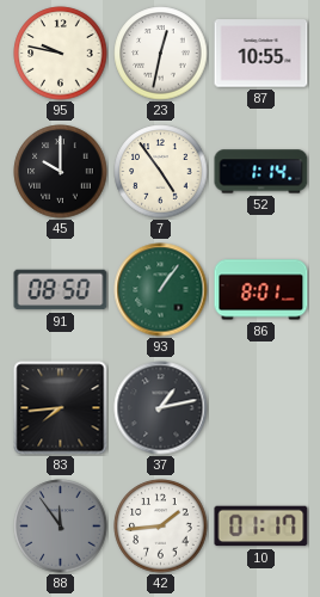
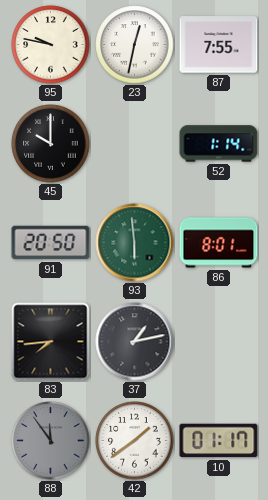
87: 10:55 -> 7:55 (219, 45)
7: 4:54 -> none (161, 172)
91: 08:50 -> 20:50 (51, 243)
93: 1:06 -> 5:59 (135, 243)
42: 1:44 -> 1:39 (135, 441)
